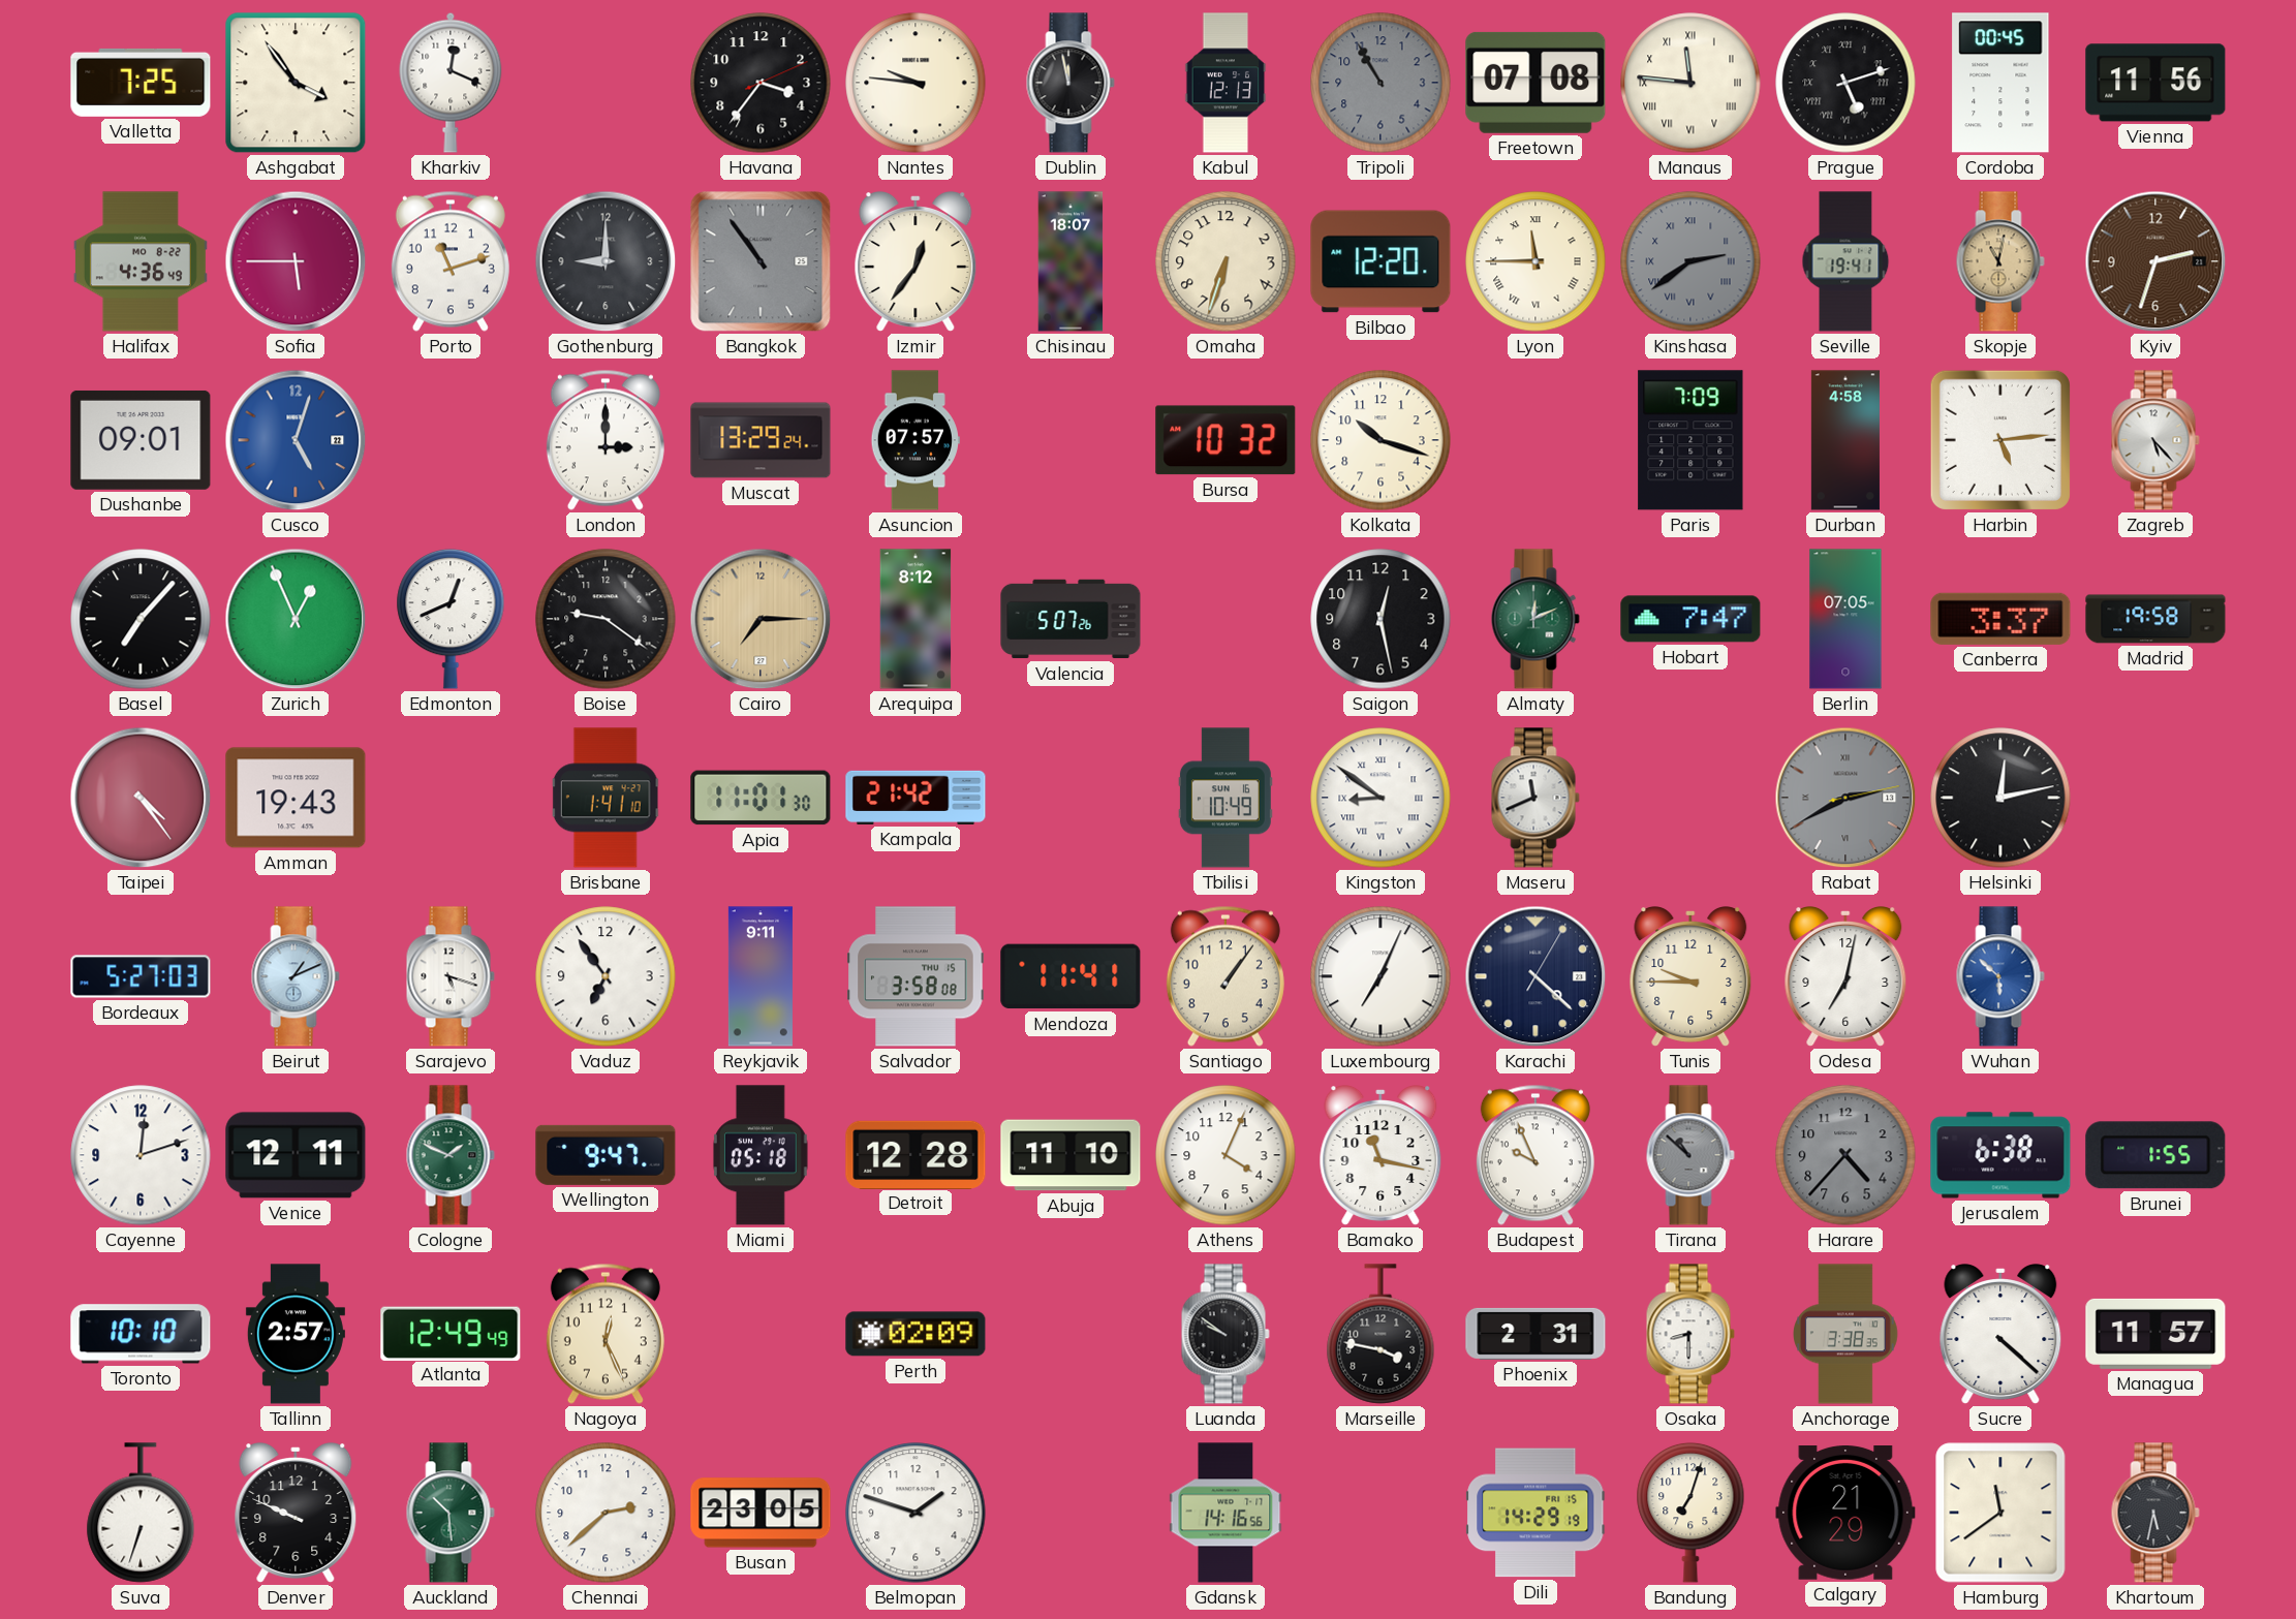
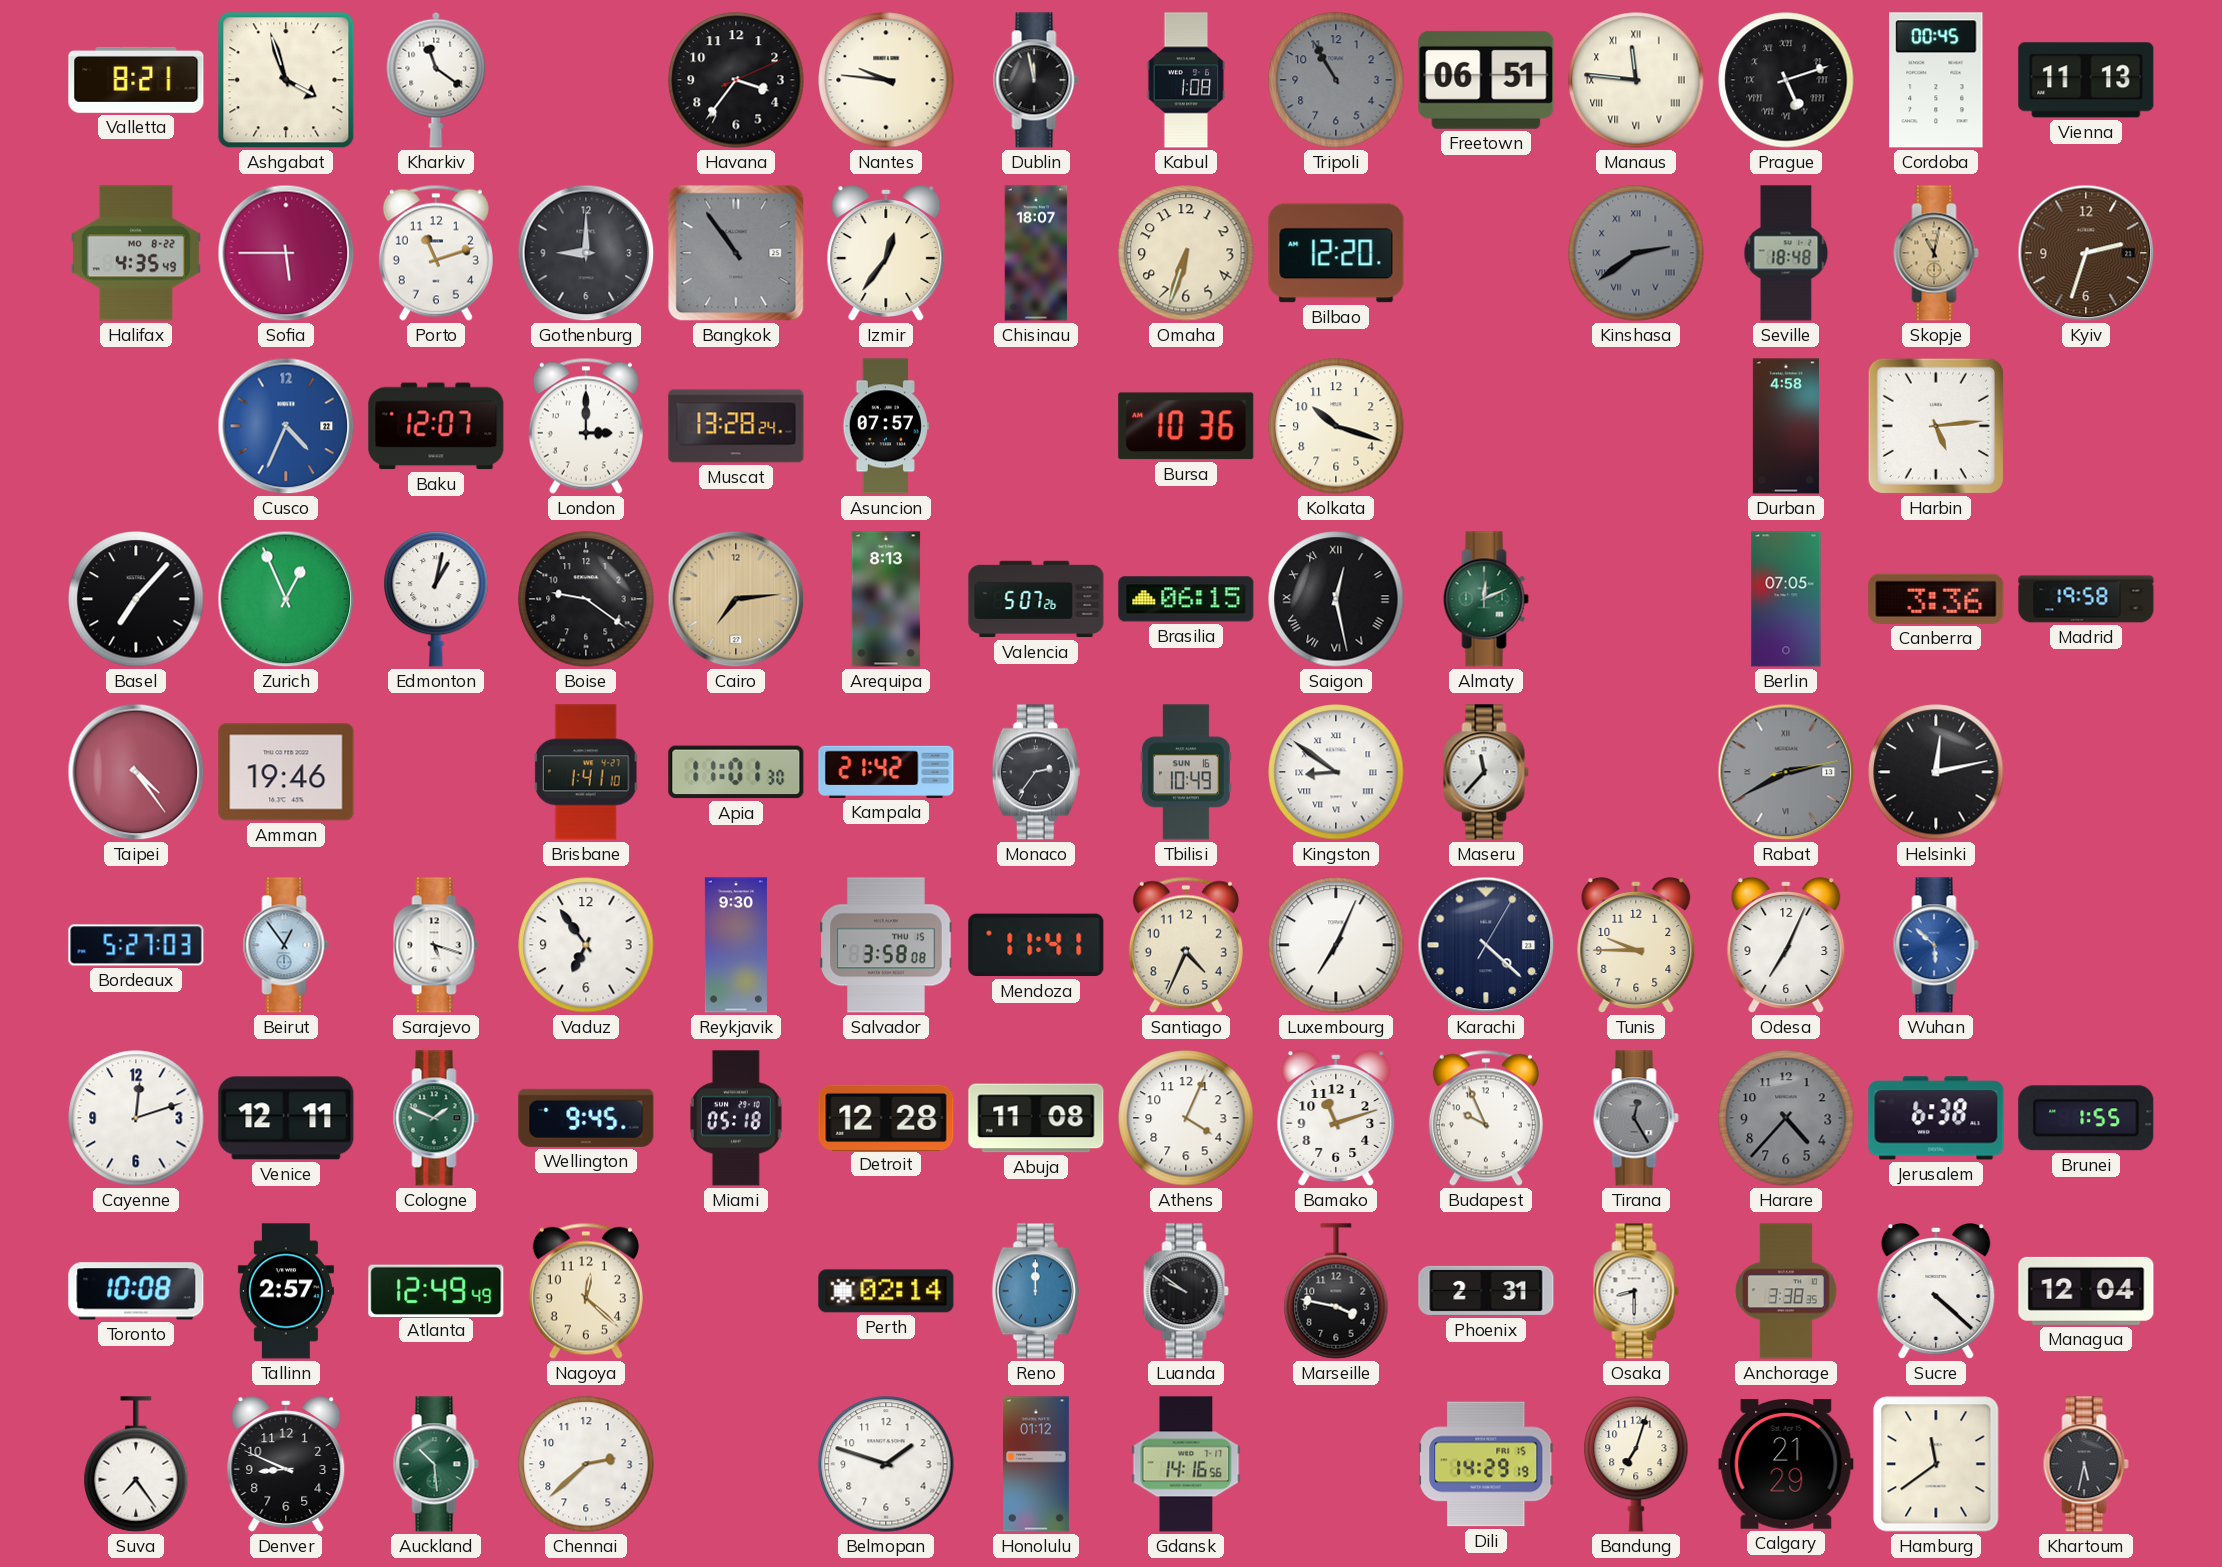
Valletta: 7:25 -> 8:21 (136, 80)
Ashgabat: 3:54 -> 3:57 (286, 80)
Kharkiv: 12:19 -> 11:21 (436, 80)
Kabul: 12:13 -> 1:08 (1186, 80)
Freetown: 07:08 -> 06:51 (1486, 80)
Vienna: 11:56 -> 11:13 (2086, 80)
Halifax: 4:36 -> 4:35 (136, 253)
Lyon: 11:45 -> none (1535, 261)
Seville: 19:41 -> 18:48 (1786, 253)
Dushanbe: 09:01 -> none (141, 440)
Cusco: 5:03 -> 4:34 (286, 426)
Baku: none -> 12:07 (436, 426)
Muscat: 13:29 -> 13:28 (736, 426)
Bursa: 10:32 -> 10:36 (1186, 426)
Paris: 7:09 -> none (1690, 440)
Zagreb: 5:23 -> none (2155, 440)
Edmonton: 12:41 -> 1:02 (436, 599)
Cairo: 7:15 -> 7:14 (736, 599)
Arequipa: 8:12 -> 8:13 (886, 599)
Brasilia: none -> 06:15 (1186, 599)
Saigon numerals: Arabic -> Roman (1336, 599)
Hobart: 7:47 -> none (1690, 619)
Canberra: 3:37 -> 3:36 (1936, 599)
Amman: 19:43 -> 19:46 (286, 772)
Monaco: none -> 2:36 (1036, 772)
Maseru: 11:41 -> 11:37 (1486, 772)
Beirut: 1:11 -> 12:54 (286, 945)
Reykjavik: 9:11 -> 9:30 (736, 945)
Santiago: 1:06 -> 4:34 (1186, 945)
Odesa: 7:02 -> 7:04 (1786, 946)
Wellington: 9:47 -> 9:45 (586, 1118)
Abuja: 11:10 -> 11:08 (1036, 1118)
Bamako: 11:17 -> 11:12 (1336, 1119)
Tirana: 10:52 -> 12:25 (1636, 1118)
Toronto: 10:10 -> 10:08 (136, 1291)
Nagoya: 12:26 -> 12:22 (586, 1291)
Perth: 02:09 -> 02:14 (886, 1291)
Reno: none -> 12:00 (1036, 1291)
Managua: 11:57 -> 12:04 (2086, 1291)
Suva: 6:33 -> 7:24 (136, 1464)
Denver: 9:49 -> 8:49 (286, 1465)
Busan: 23:05 -> none (761, 1513)
Honolulu: none -> 01:12 (1037, 1464)
